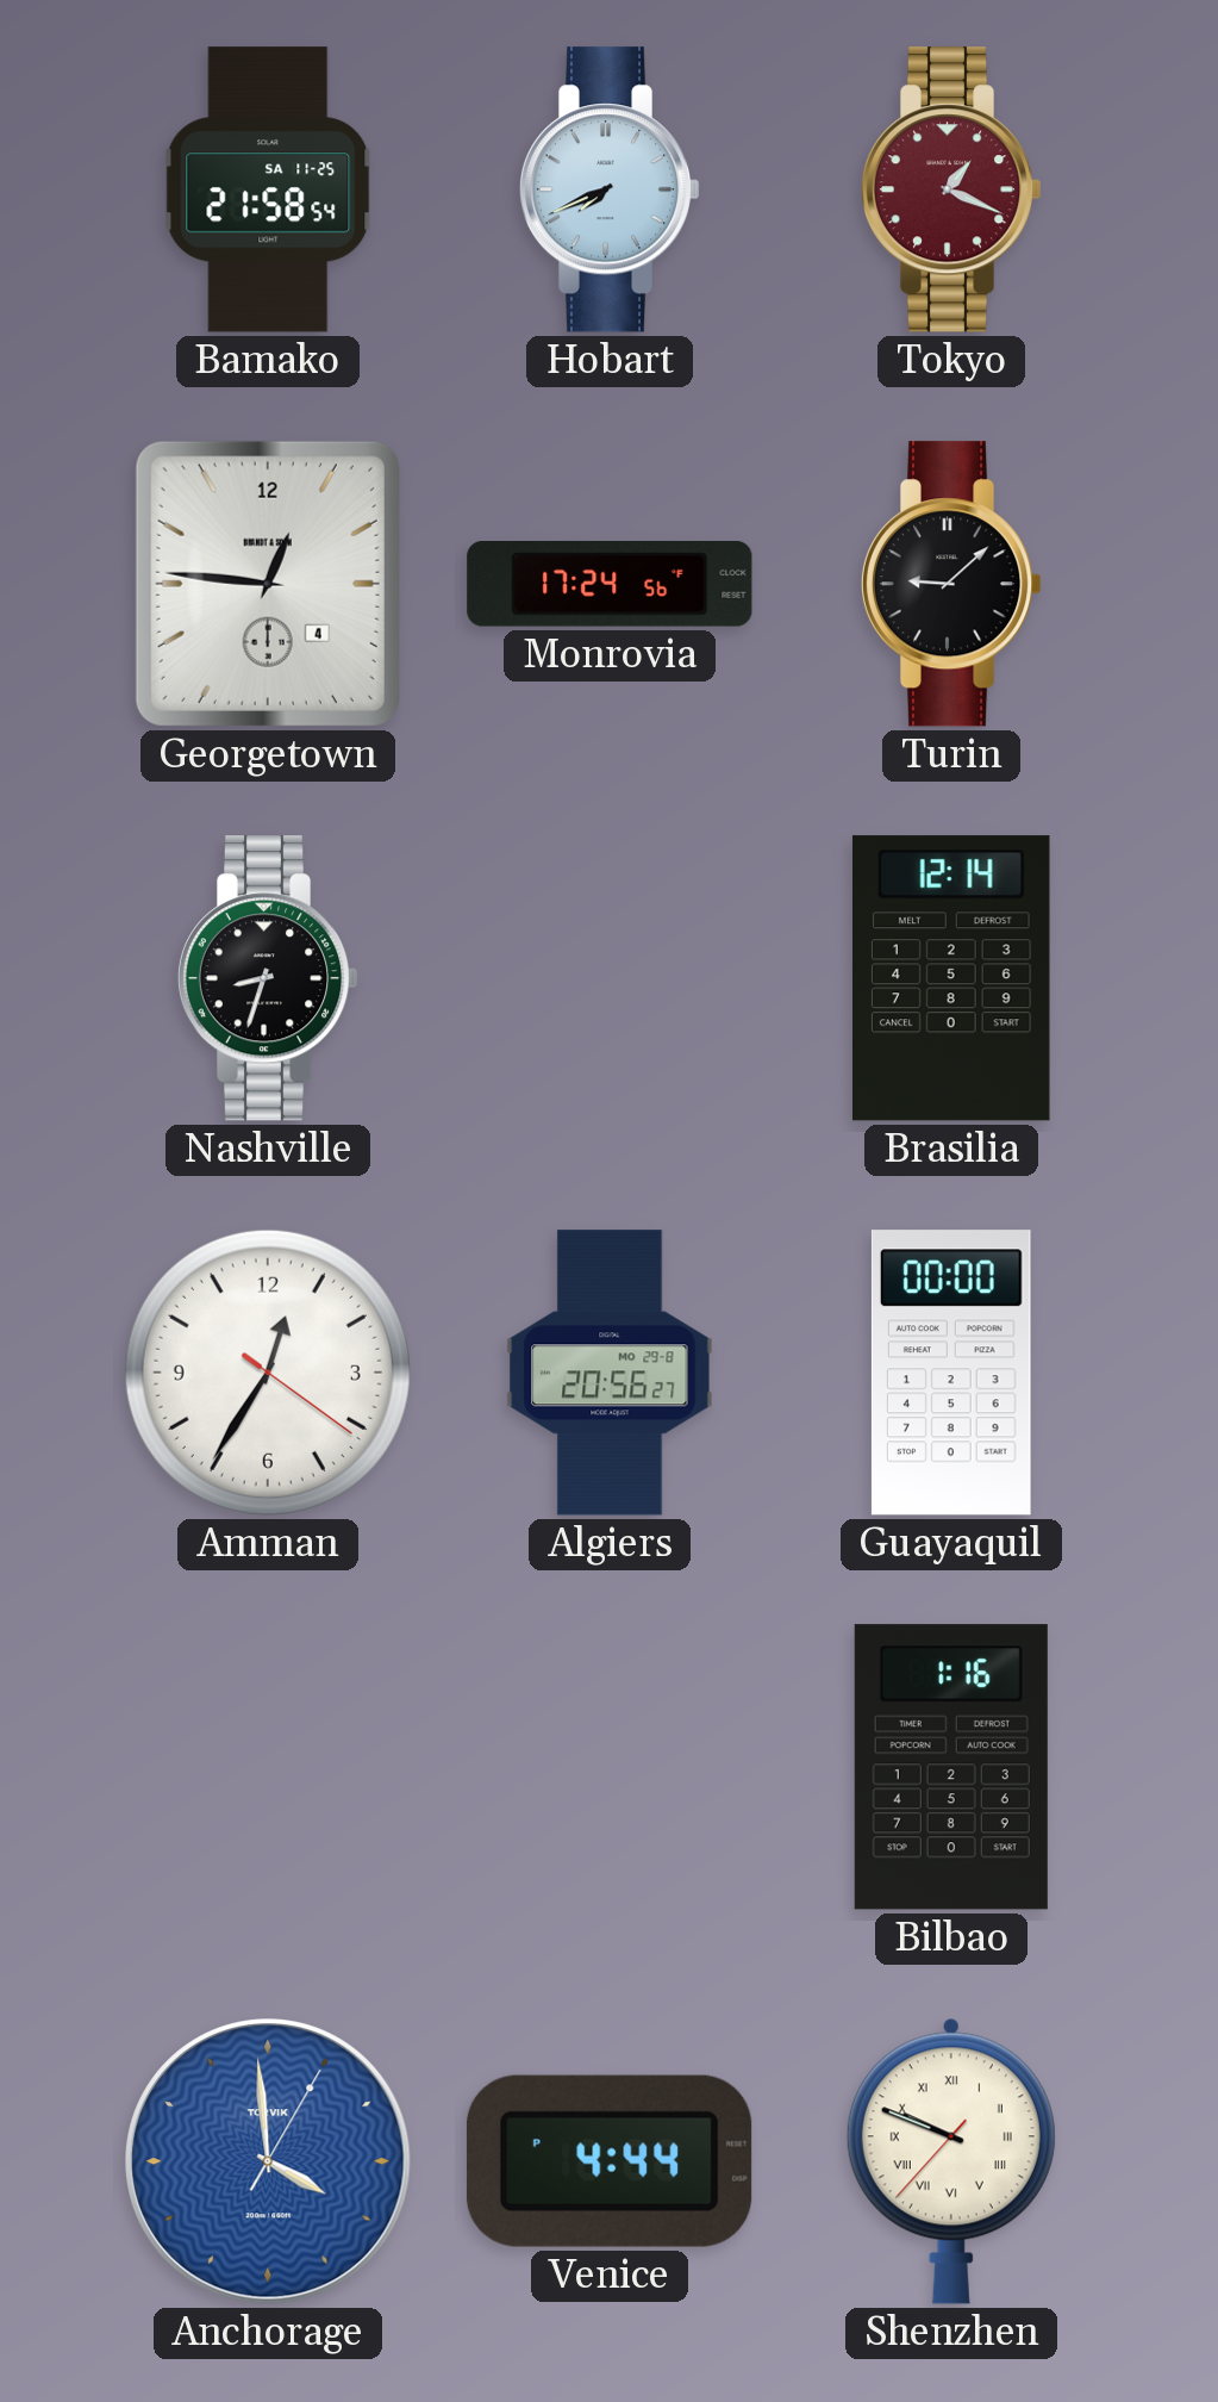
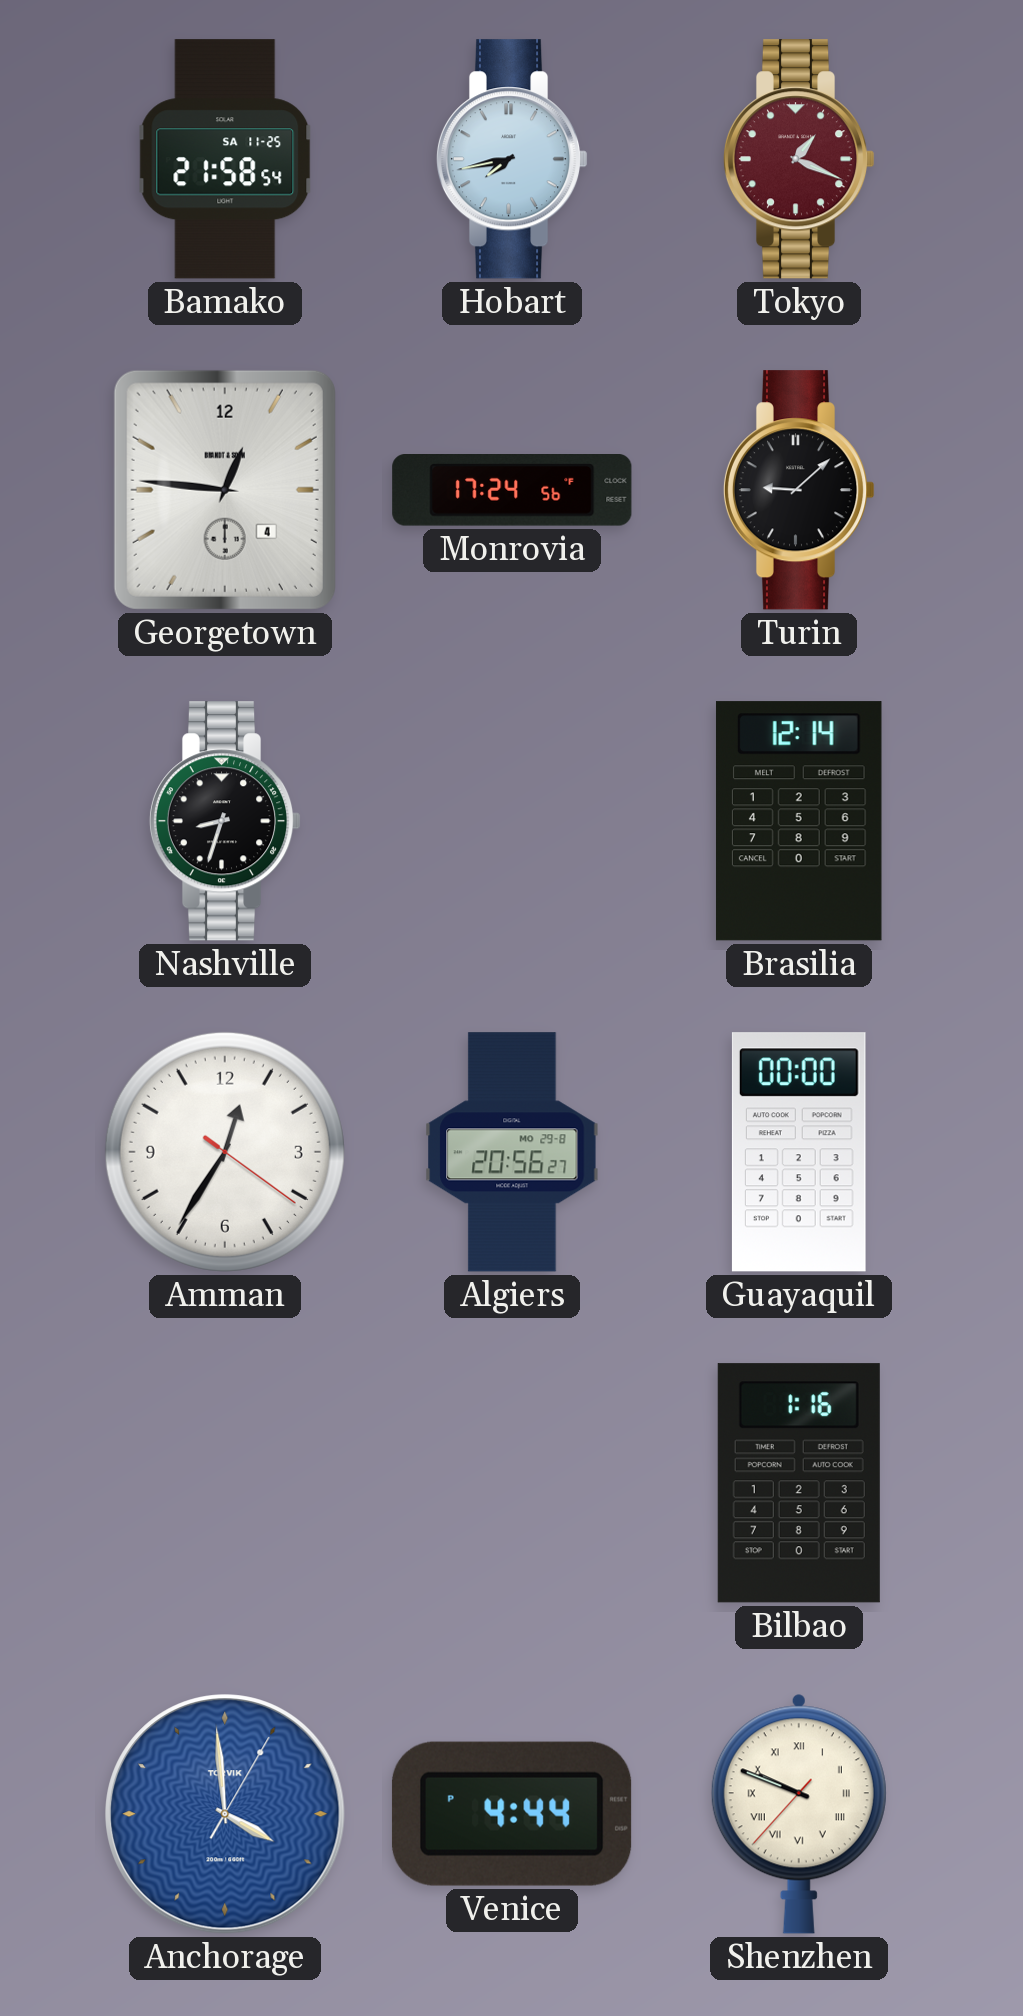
Hobart: 7:41 -> 7:43 (512, 159)
